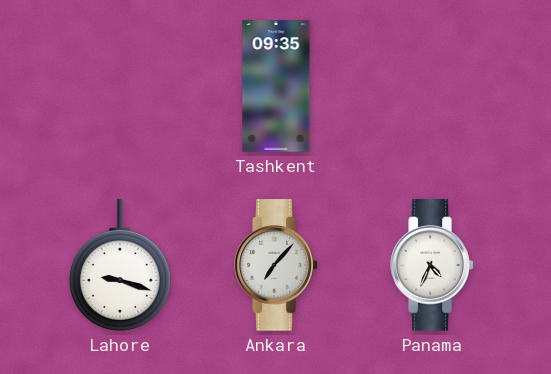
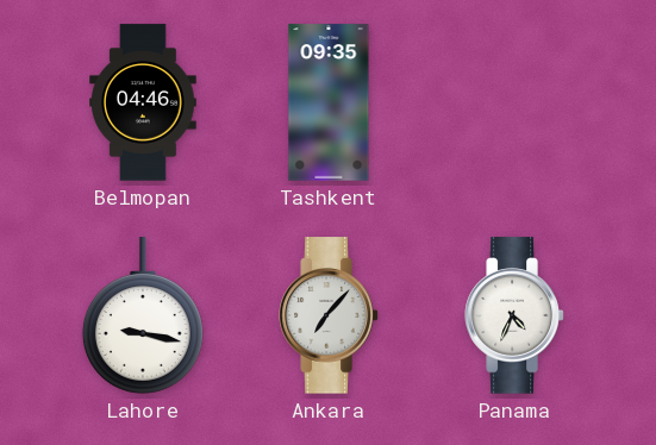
Belmopan: none -> 04:46 (143, 102)
Lahore: 9:18 -> 9:17 (143, 315)
